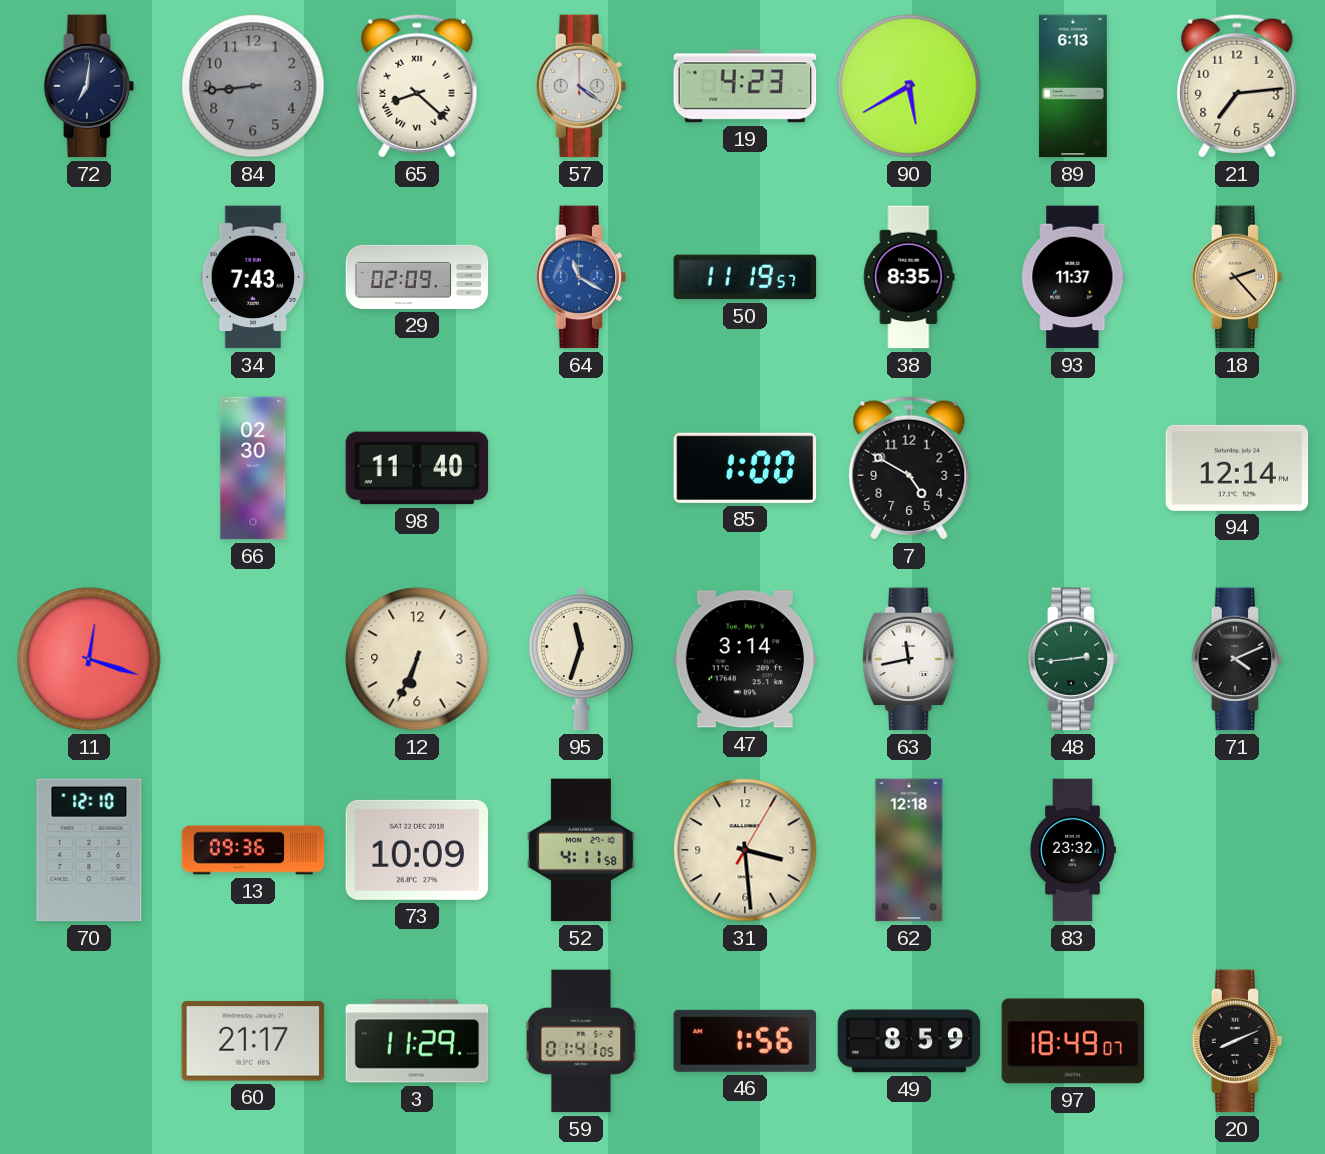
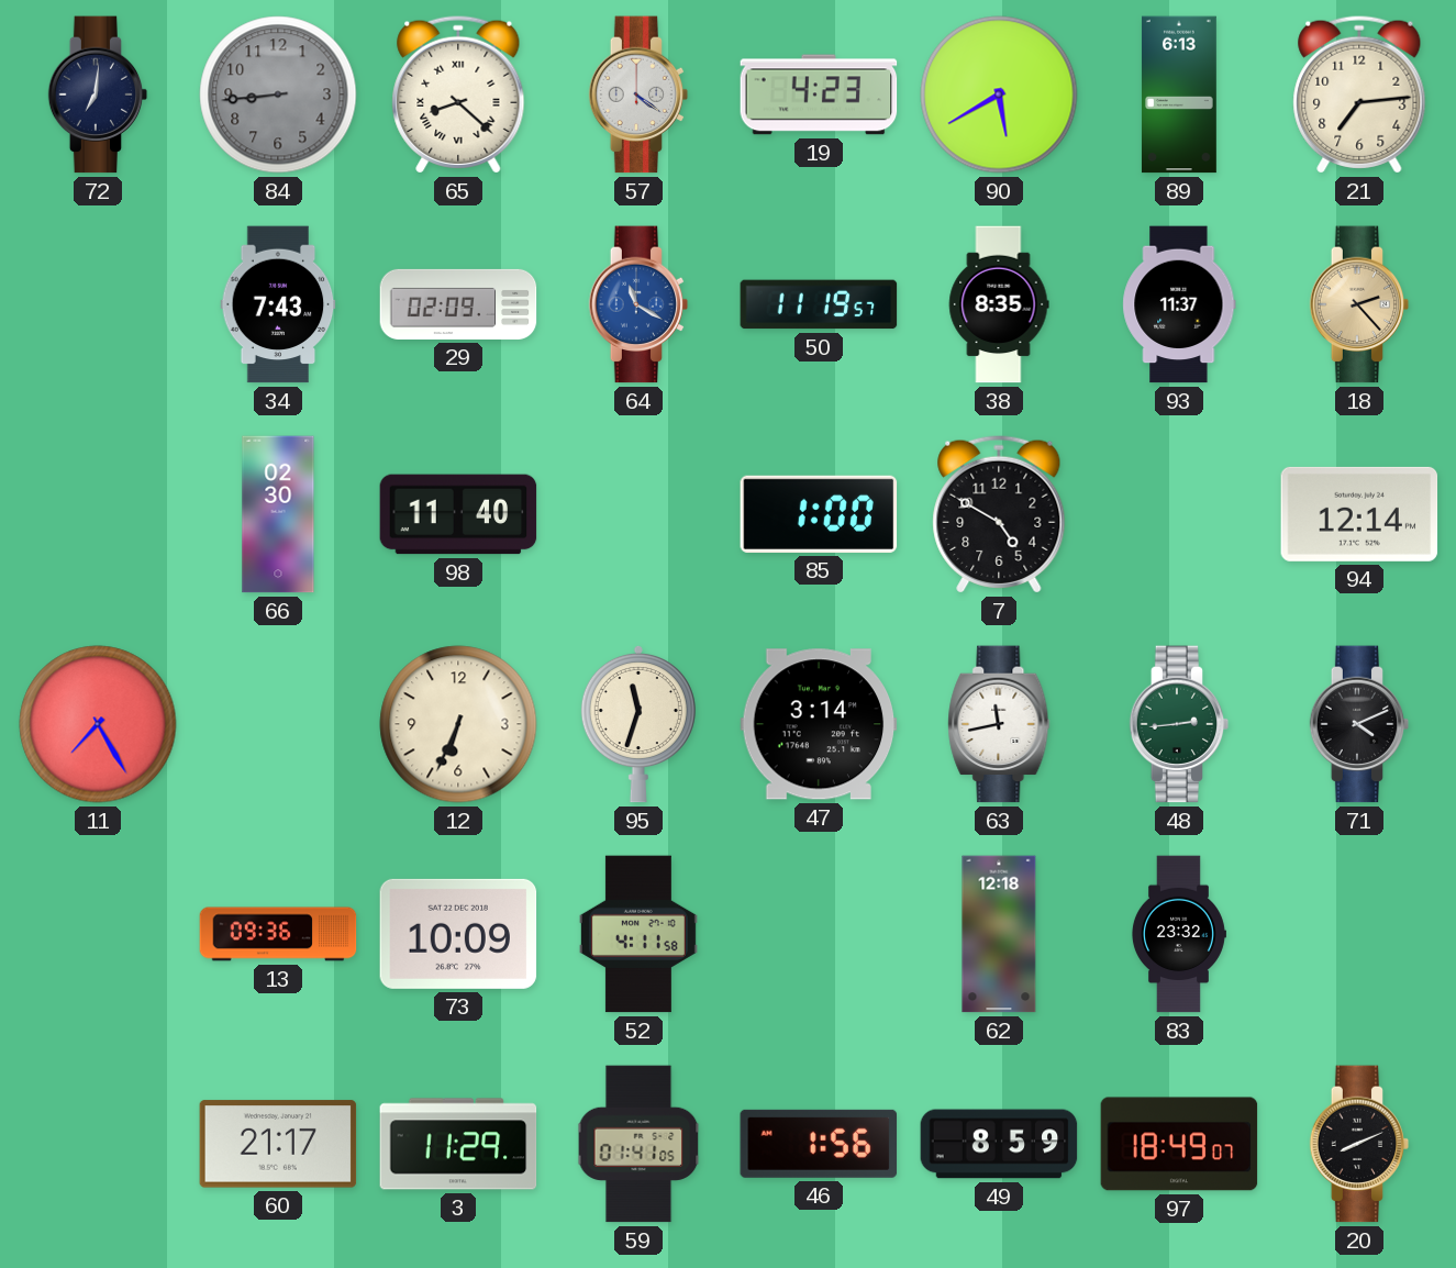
11: 12:18 -> 7:25 (98, 724)
70: 12:10 -> none (89, 850)
31: 3:29 -> none (745, 850)
